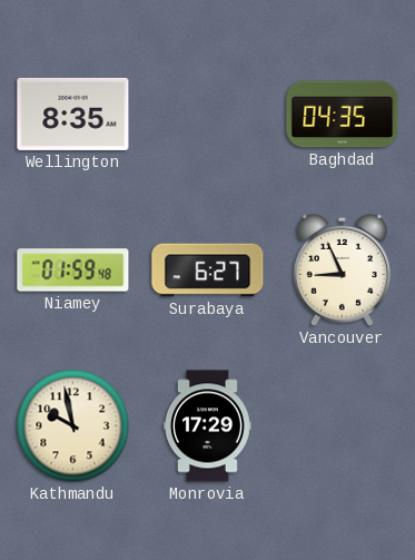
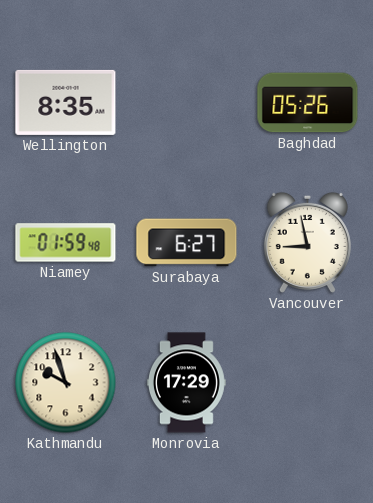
Baghdad: 04:35 -> 05:26 (308, 103)
Vancouver: 8:56 -> 8:58 (307, 242)
Kathmandu: 9:58 -> 9:57 (66, 383)
